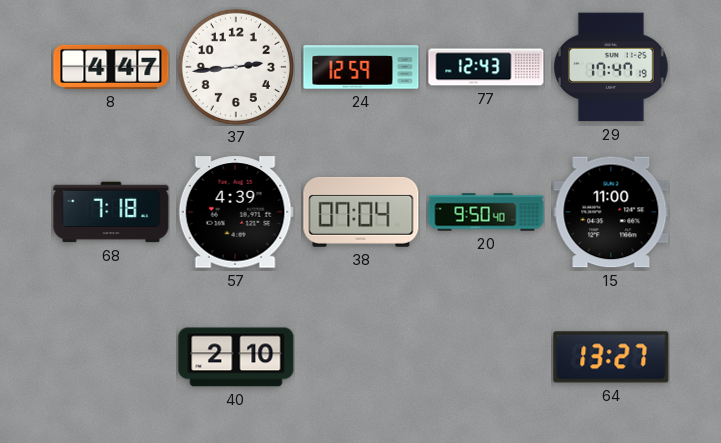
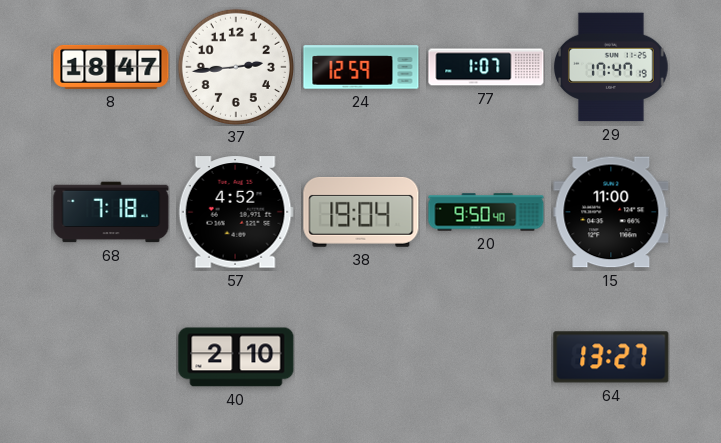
8: 4:47 -> 18:47 (111, 67)
77: 12:43 -> 1:07 (486, 67)
57: 4:39 -> 4:52 (236, 212)
38: 07:04 -> 19:04 (361, 212)
